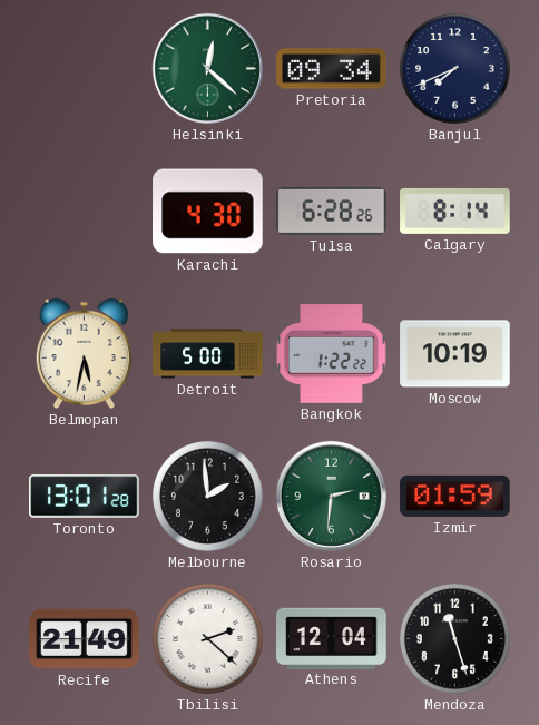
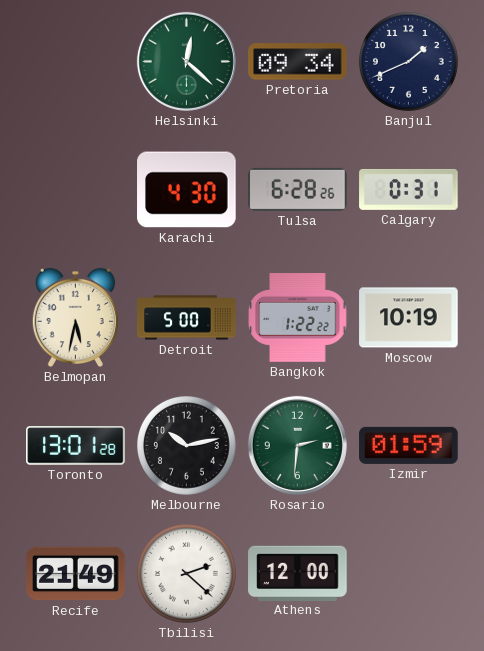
Banjul: 7:41 -> 1:41 (409, 62)
Calgary: 8:14 -> 0:31 (409, 189)
Melbourne: 1:59 -> 10:13 (187, 446)
Athens: 12:04 -> 12:00 (298, 573)
Mendoza: 11:27 -> none (455, 639)
